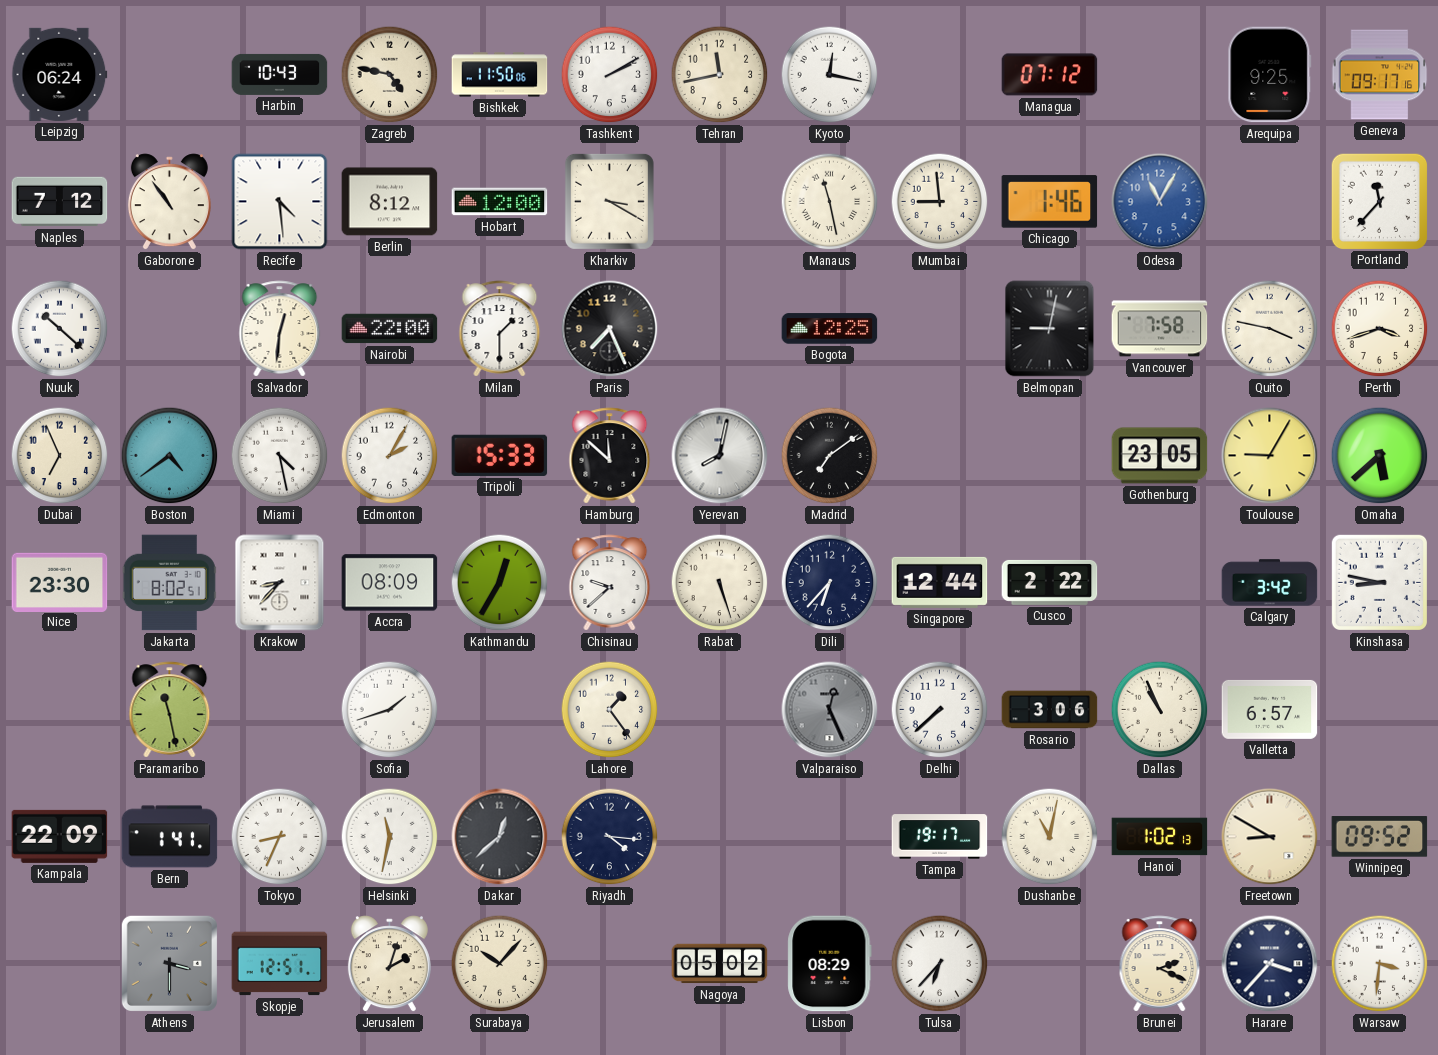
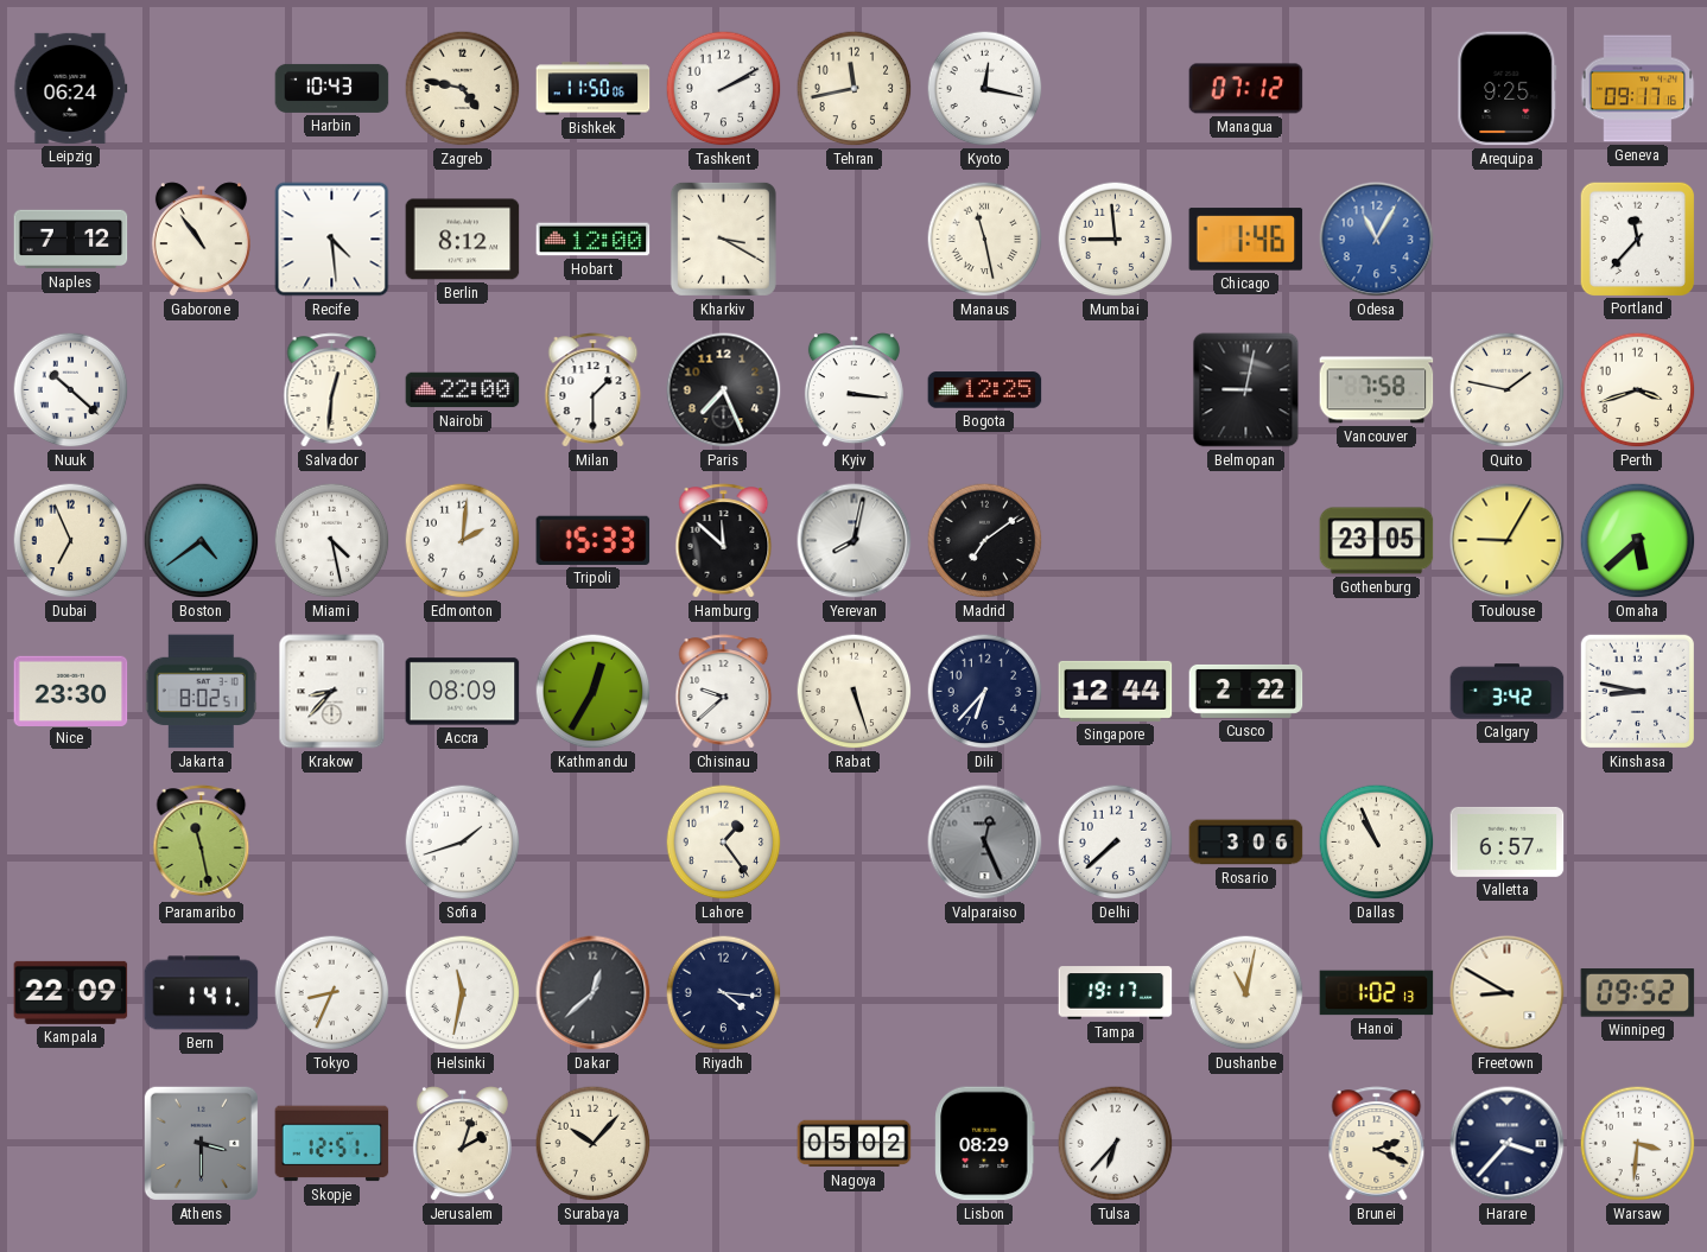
Kyiv: none -> 3:16 (853, 390)
Quito: 3:47 -> 1:47 (1508, 390)
Edmonton: 2:05 -> 2:01 (463, 541)
